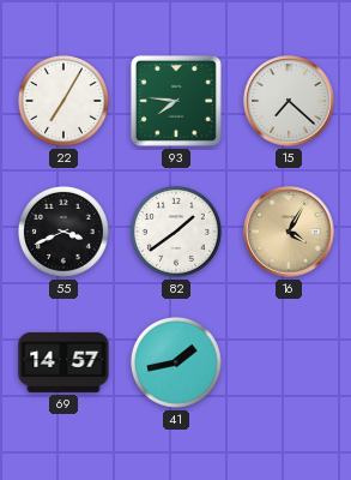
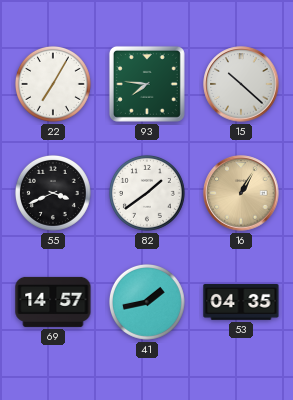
15: 7:22 -> 10:22 (241, 84)
16: 4:05 -> 1:05 (241, 193)
53: none -> 04:35 (241, 303)
